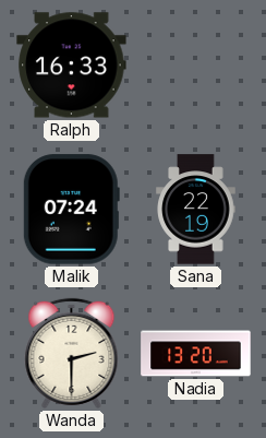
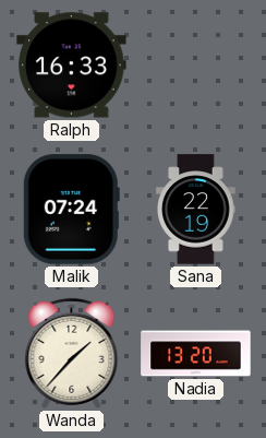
Wanda: 2:30 -> 1:37 (72, 353)
